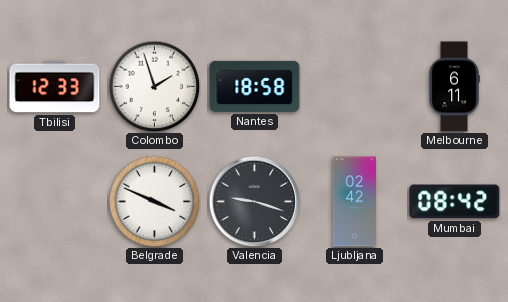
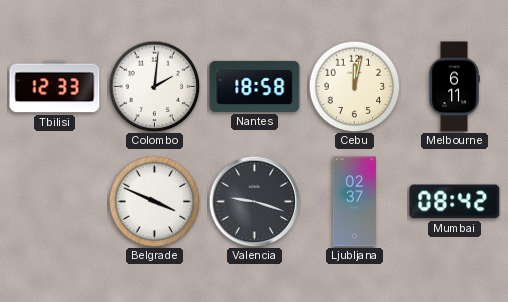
Colombo: 1:57 -> 2:01 (154, 86)
Cebu: none -> 12:02 (354, 86)
Ljubljana: 02:42 -> 02:37 (355, 202)
